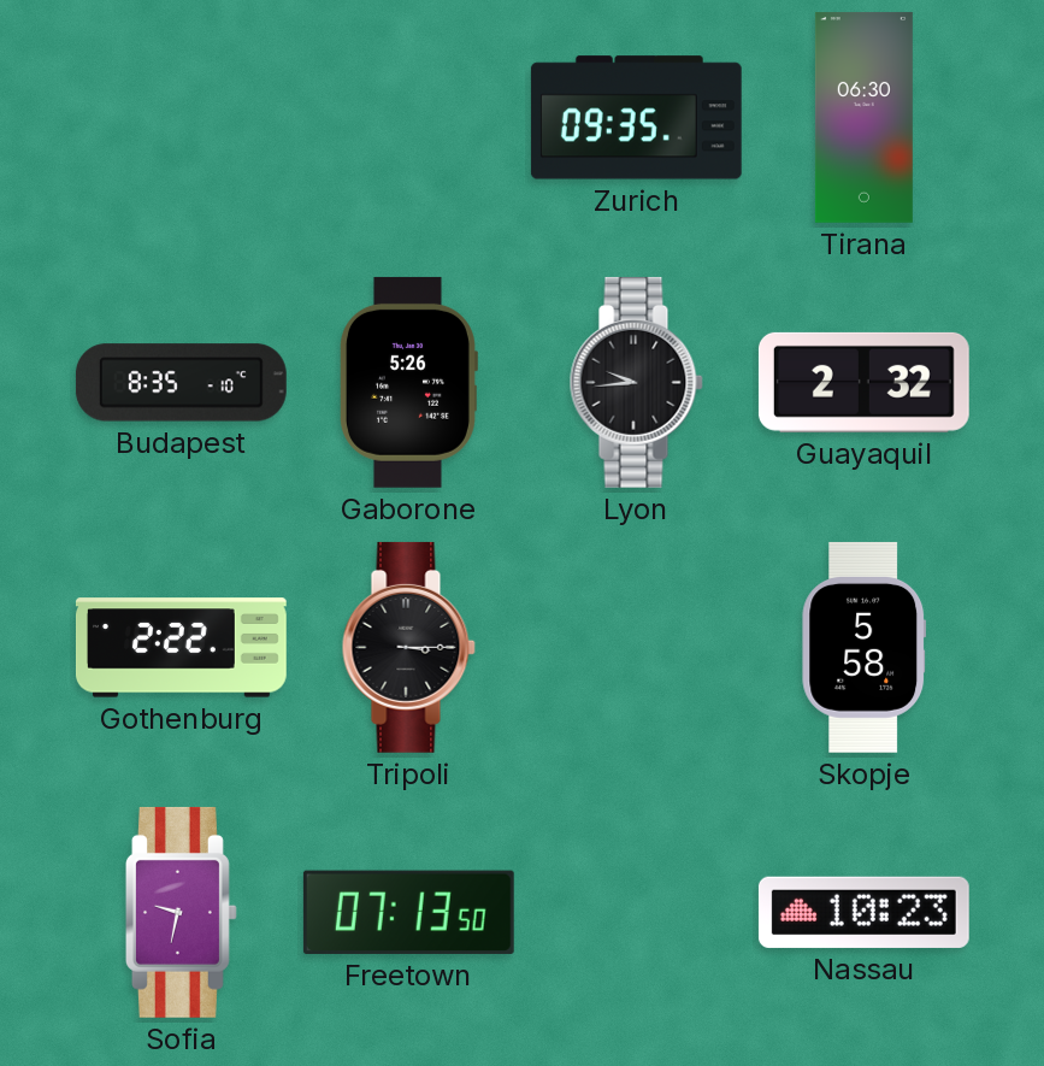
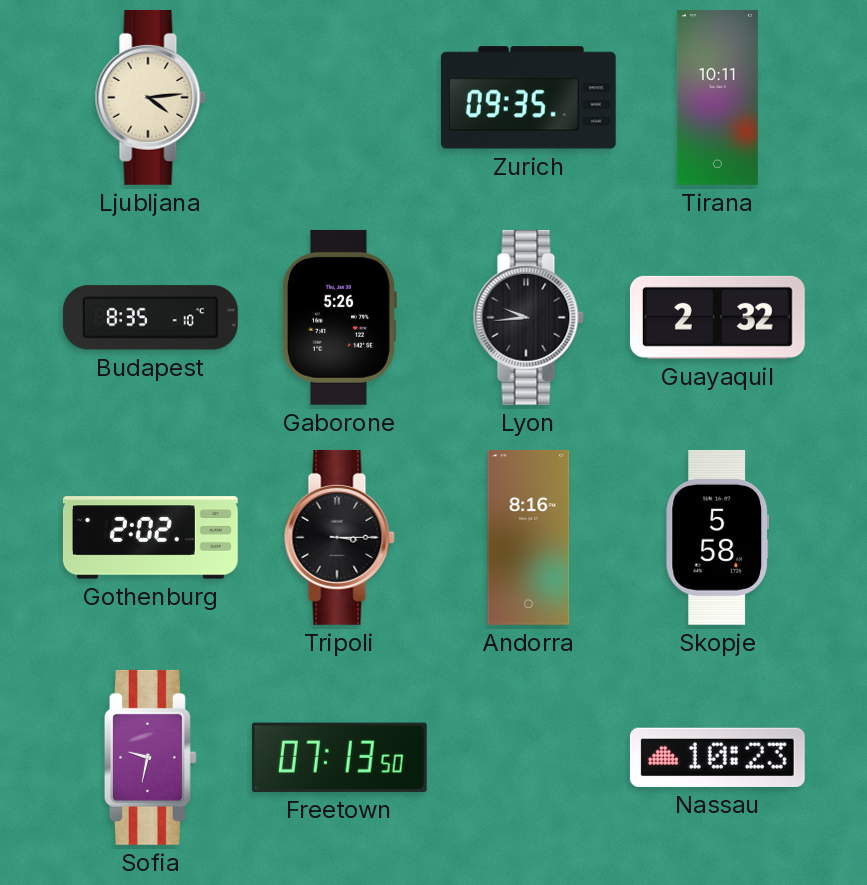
Ljubljana: none -> 4:14 (150, 97)
Tirana: 06:30 -> 10:11 (717, 97)
Gothenburg: 2:22 -> 2:02 (150, 538)
Andorra: none -> 8:16 (529, 537)
